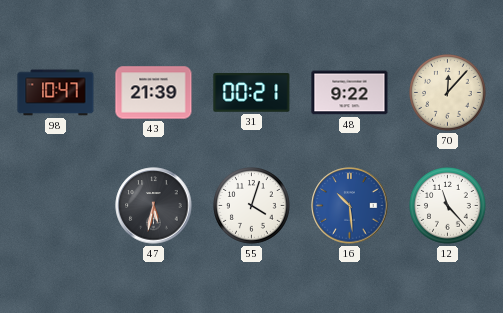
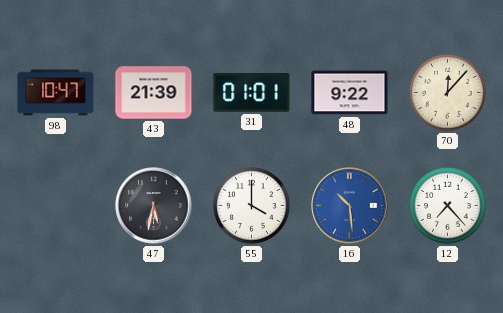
31: 00:21 -> 01:01 (252, 92)
55: 4:03 -> 4:00 (252, 206)
12: 11:23 -> 7:23 (448, 206)
